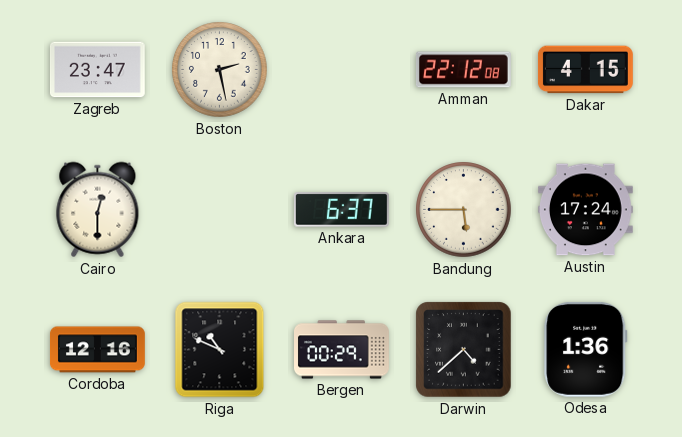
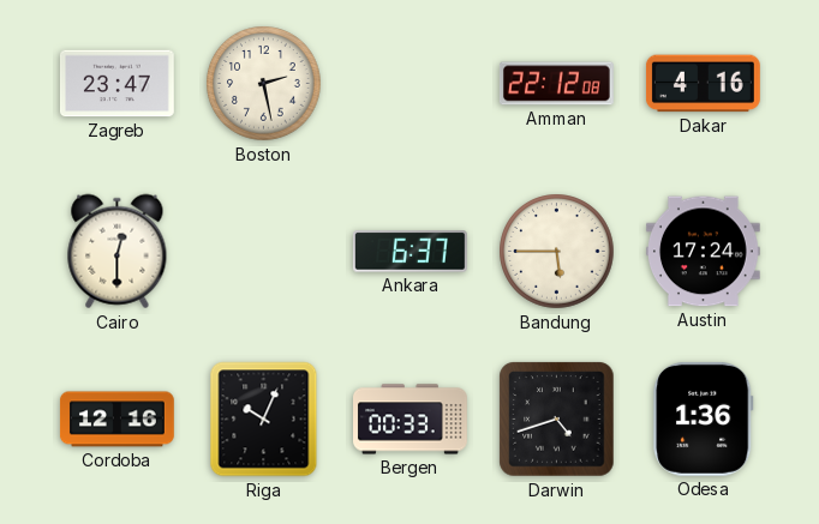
Dakar: 4:15 -> 4:16 (703, 84)
Riga: 10:49 -> 10:04 (264, 420)
Bergen: 00:29 -> 00:33 (411, 420)
Darwin: 4:38 -> 4:42 (557, 420)
